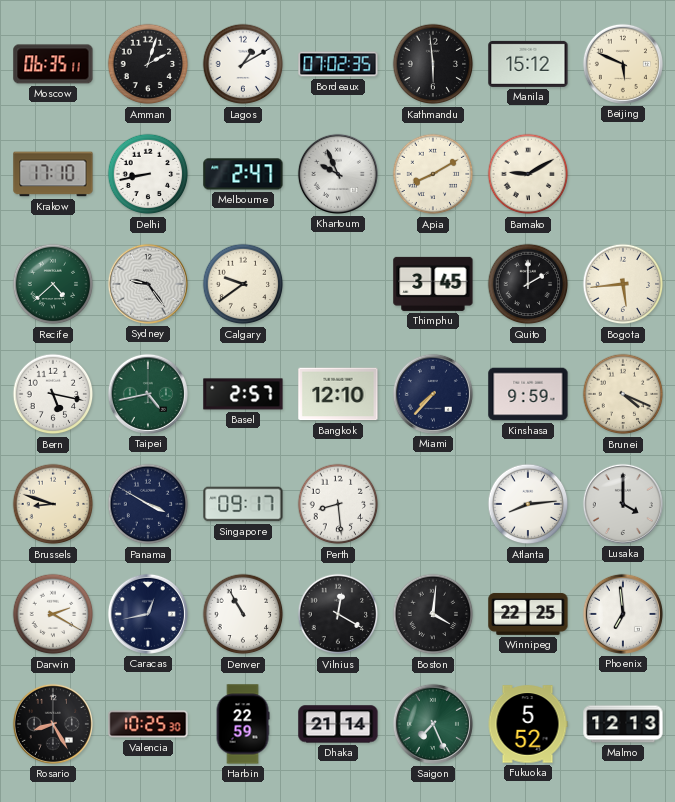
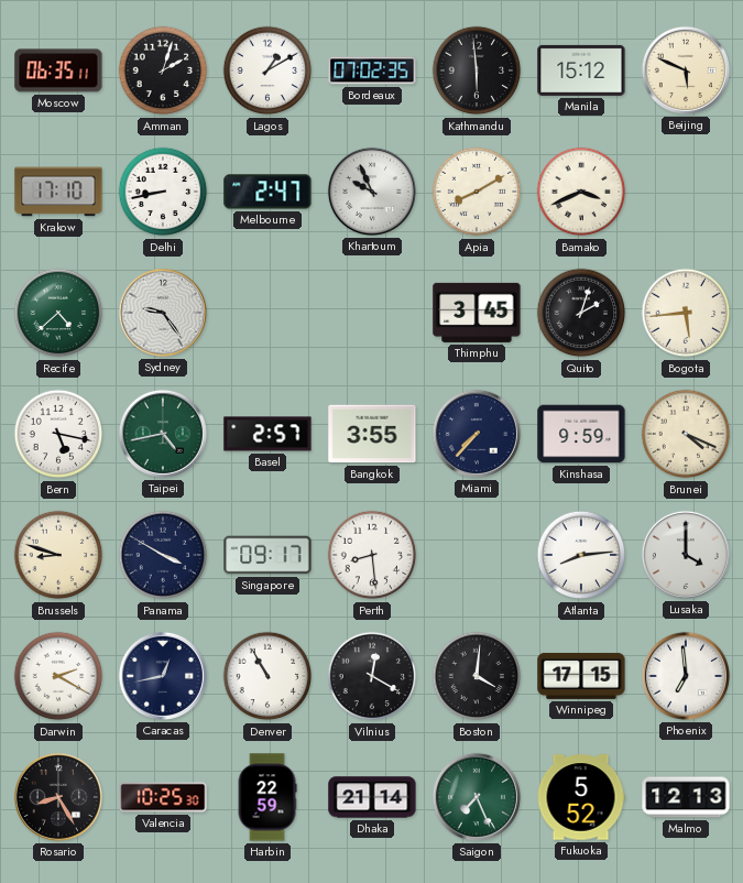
Bamako: 9:10 -> 3:41 (581, 192)
Calgary: 9:39 -> none (243, 284)
Quito: 2:00 -> 2:03 (581, 313)
Bangkok: 12:10 -> 3:55 (372, 434)
Winnipeg: 22:25 -> 17:15 (581, 676)
